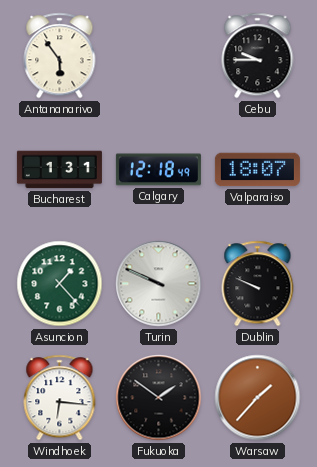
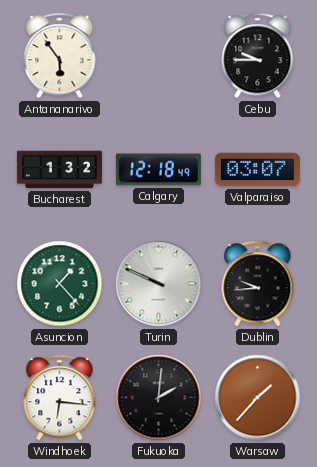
Bucharest: 1:31 -> 1:32 (59, 170)
Valparaiso: 18:07 -> 03:07 (257, 170)
Dublin: 9:49 -> 9:44 (258, 284)
Fukuoka: 1:51 -> 2:01 (159, 398)
